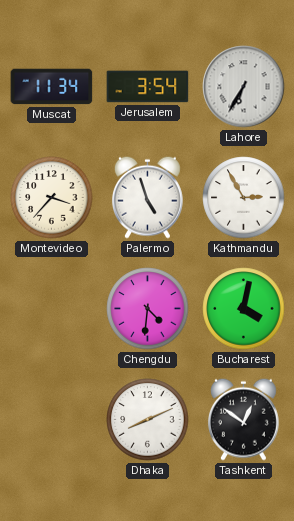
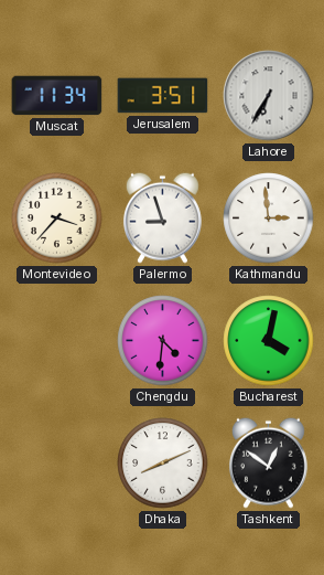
Jerusalem: 3:54 -> 3:51 (163, 96)
Palermo: 4:57 -> 8:57 (162, 217)
Kathmandu: 2:55 -> 2:59 (269, 219)
